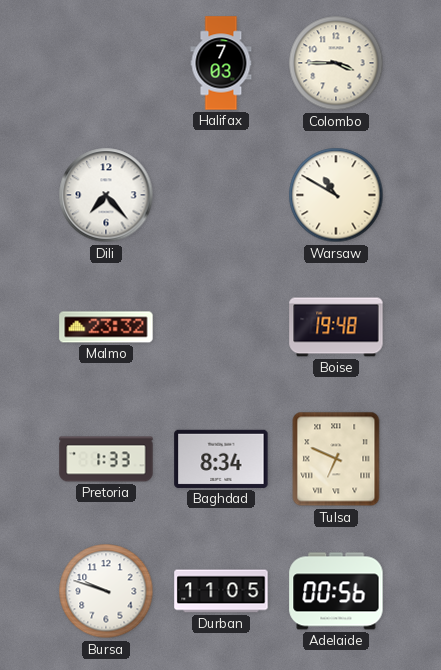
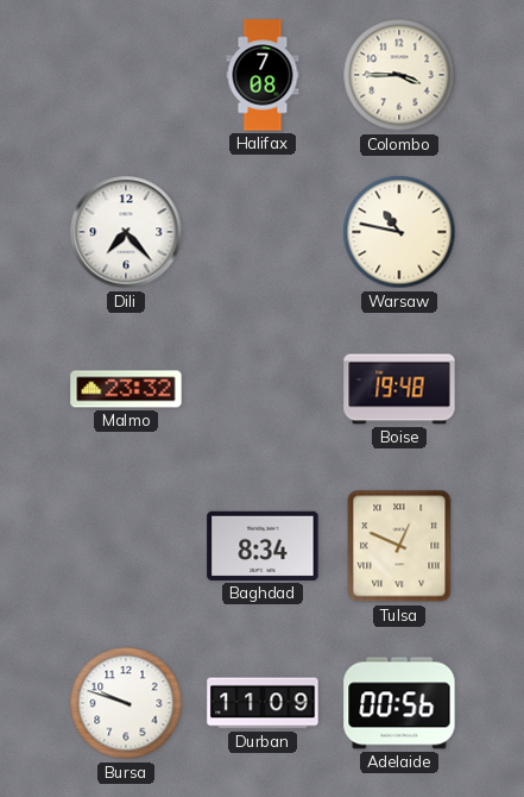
Halifax: 7:03 -> 7:08 (263, 75)
Warsaw: 10:50 -> 10:47 (399, 232)
Pretoria: 1:33 -> none (106, 459)
Tulsa: 6:49 -> 12:49 (399, 546)
Durban: 11:05 -> 11:09 (263, 703)
